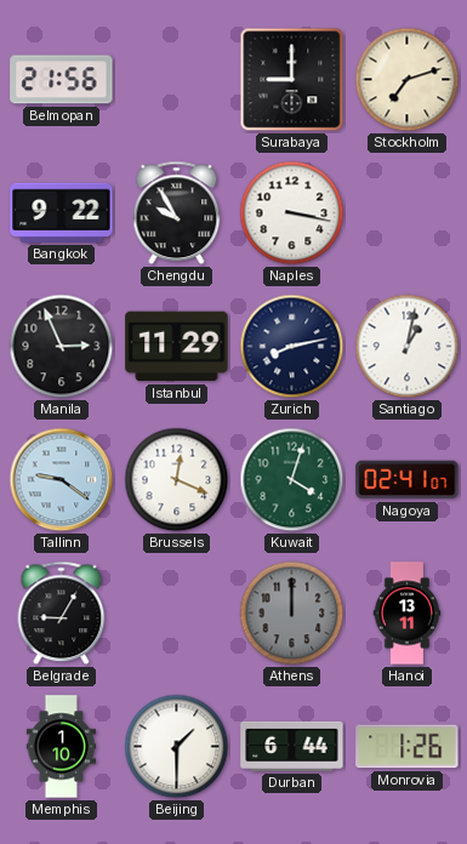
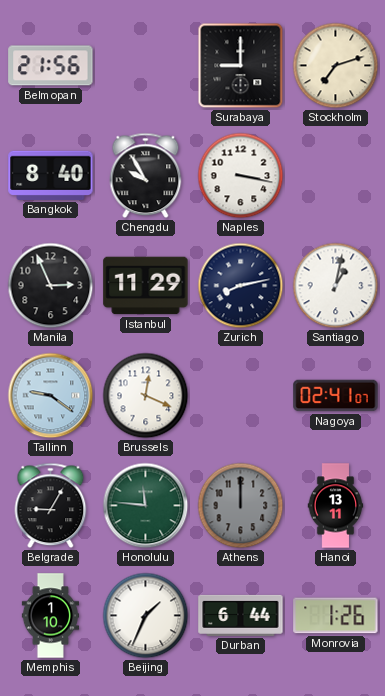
Bangkok: 9:22 -> 8:40 (51, 175)
Kuwait: 4:03 -> none (292, 480)
Honolulu: none -> 11:46 (146, 506)
Beijing: 1:30 -> 1:34 (146, 616)
